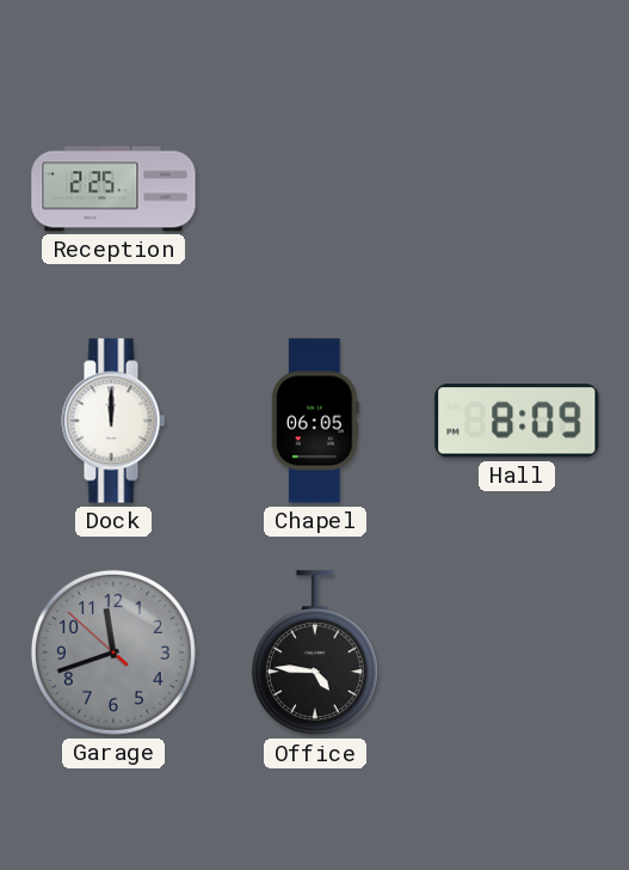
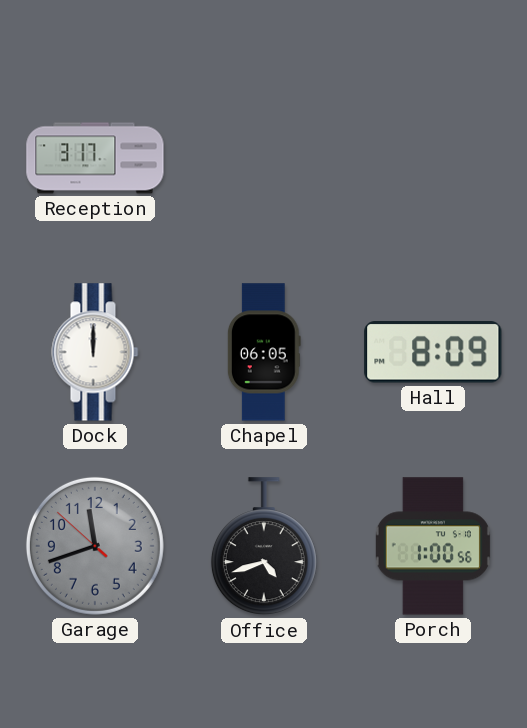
Reception: 2:25 -> 3:17 (95, 158)
Office: 4:46 -> 4:42 (264, 547)
Porch: none -> 1:00 (433, 546)
